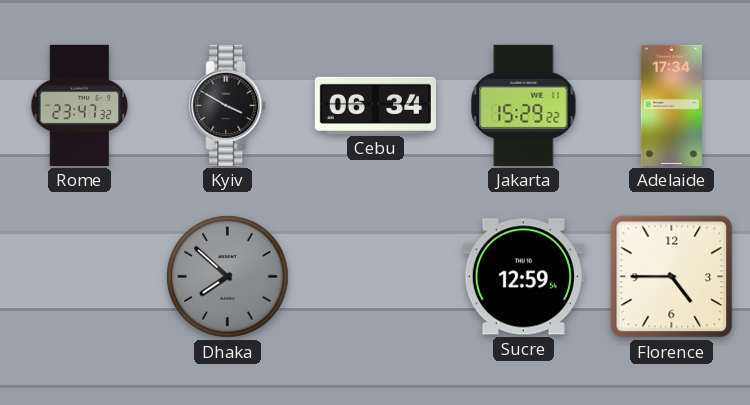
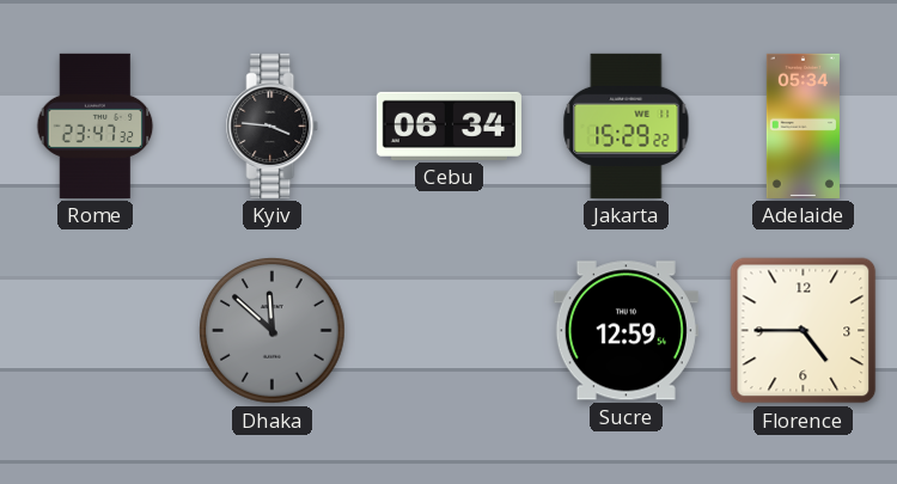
Kyiv: 3:50 -> 3:46 (273, 125)
Adelaide: 17:34 -> 05:34 (803, 125)
Dhaka: 7:52 -> 11:52 (273, 331)
